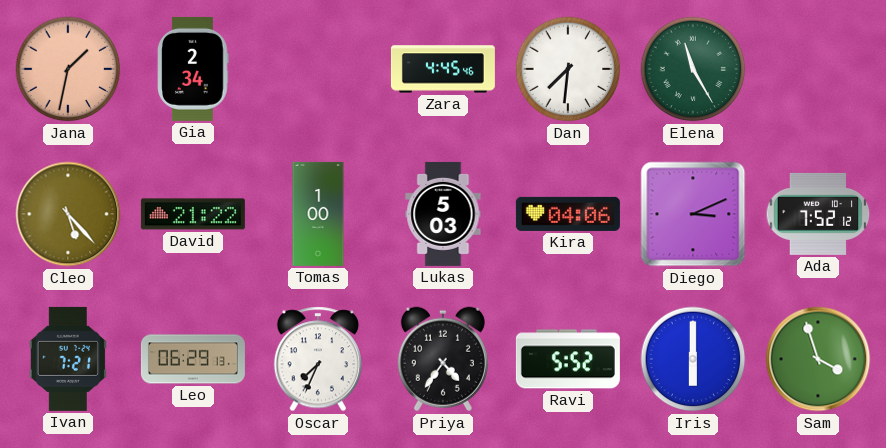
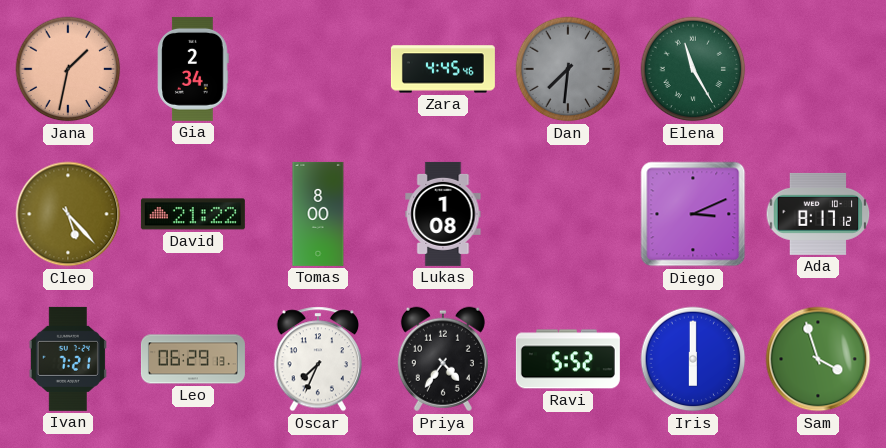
Dan dial: white -> grey (568, 69)
Tomas: 1:00 -> 8:00 (318, 214)
Lukas: 5:03 -> 1:08 (443, 214)
Kira: 04:06 -> none (568, 214)
Ada: 7:52 -> 8:17 (818, 214)
